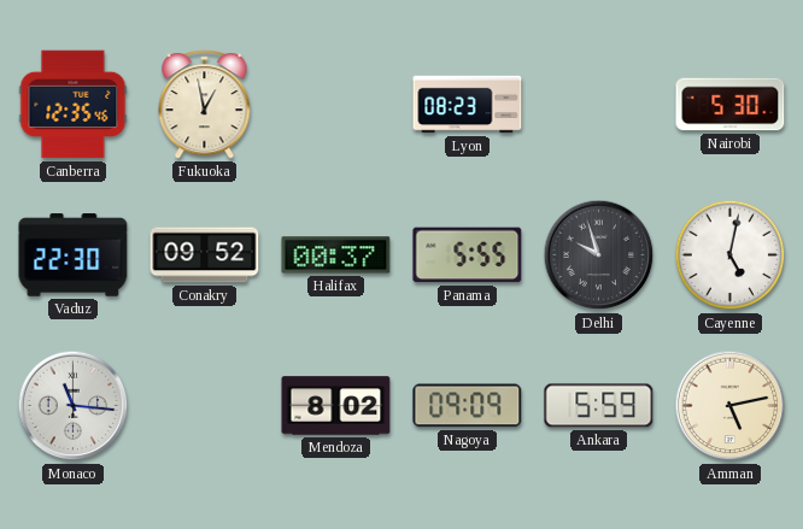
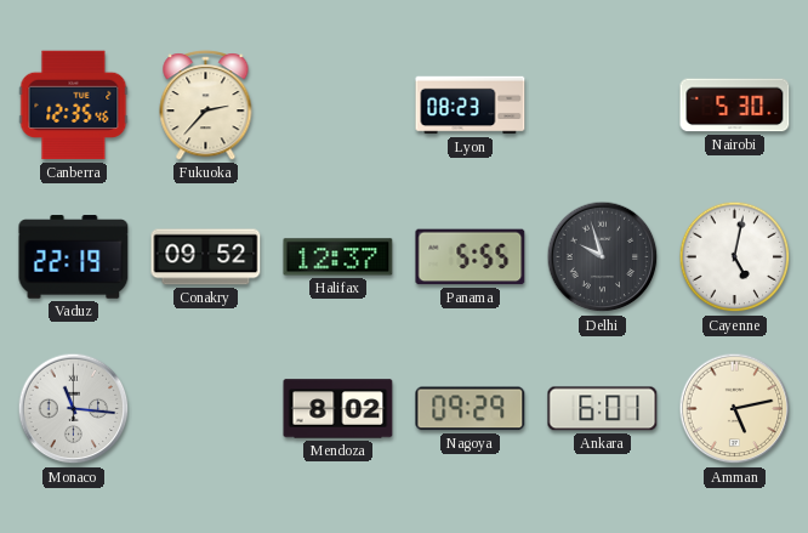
Fukuoka: 12:58 -> 2:37 (206, 106)
Vaduz: 22:30 -> 22:19 (74, 257)
Halifax: 00:37 -> 12:37 (338, 257)
Nagoya: 09:09 -> 09:29 (471, 409)
Ankara: 5:59 -> 6:01 (603, 409)
